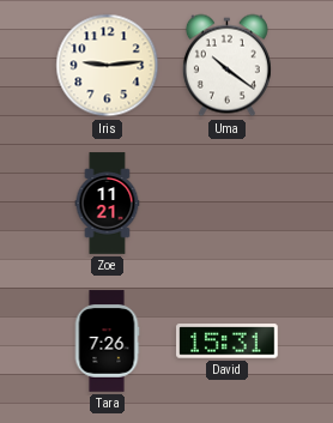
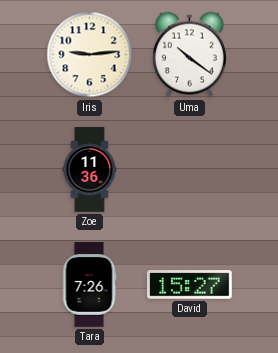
Zoe: 11:21 -> 11:36 (90, 170)
David: 15:31 -> 15:27 (190, 285)
